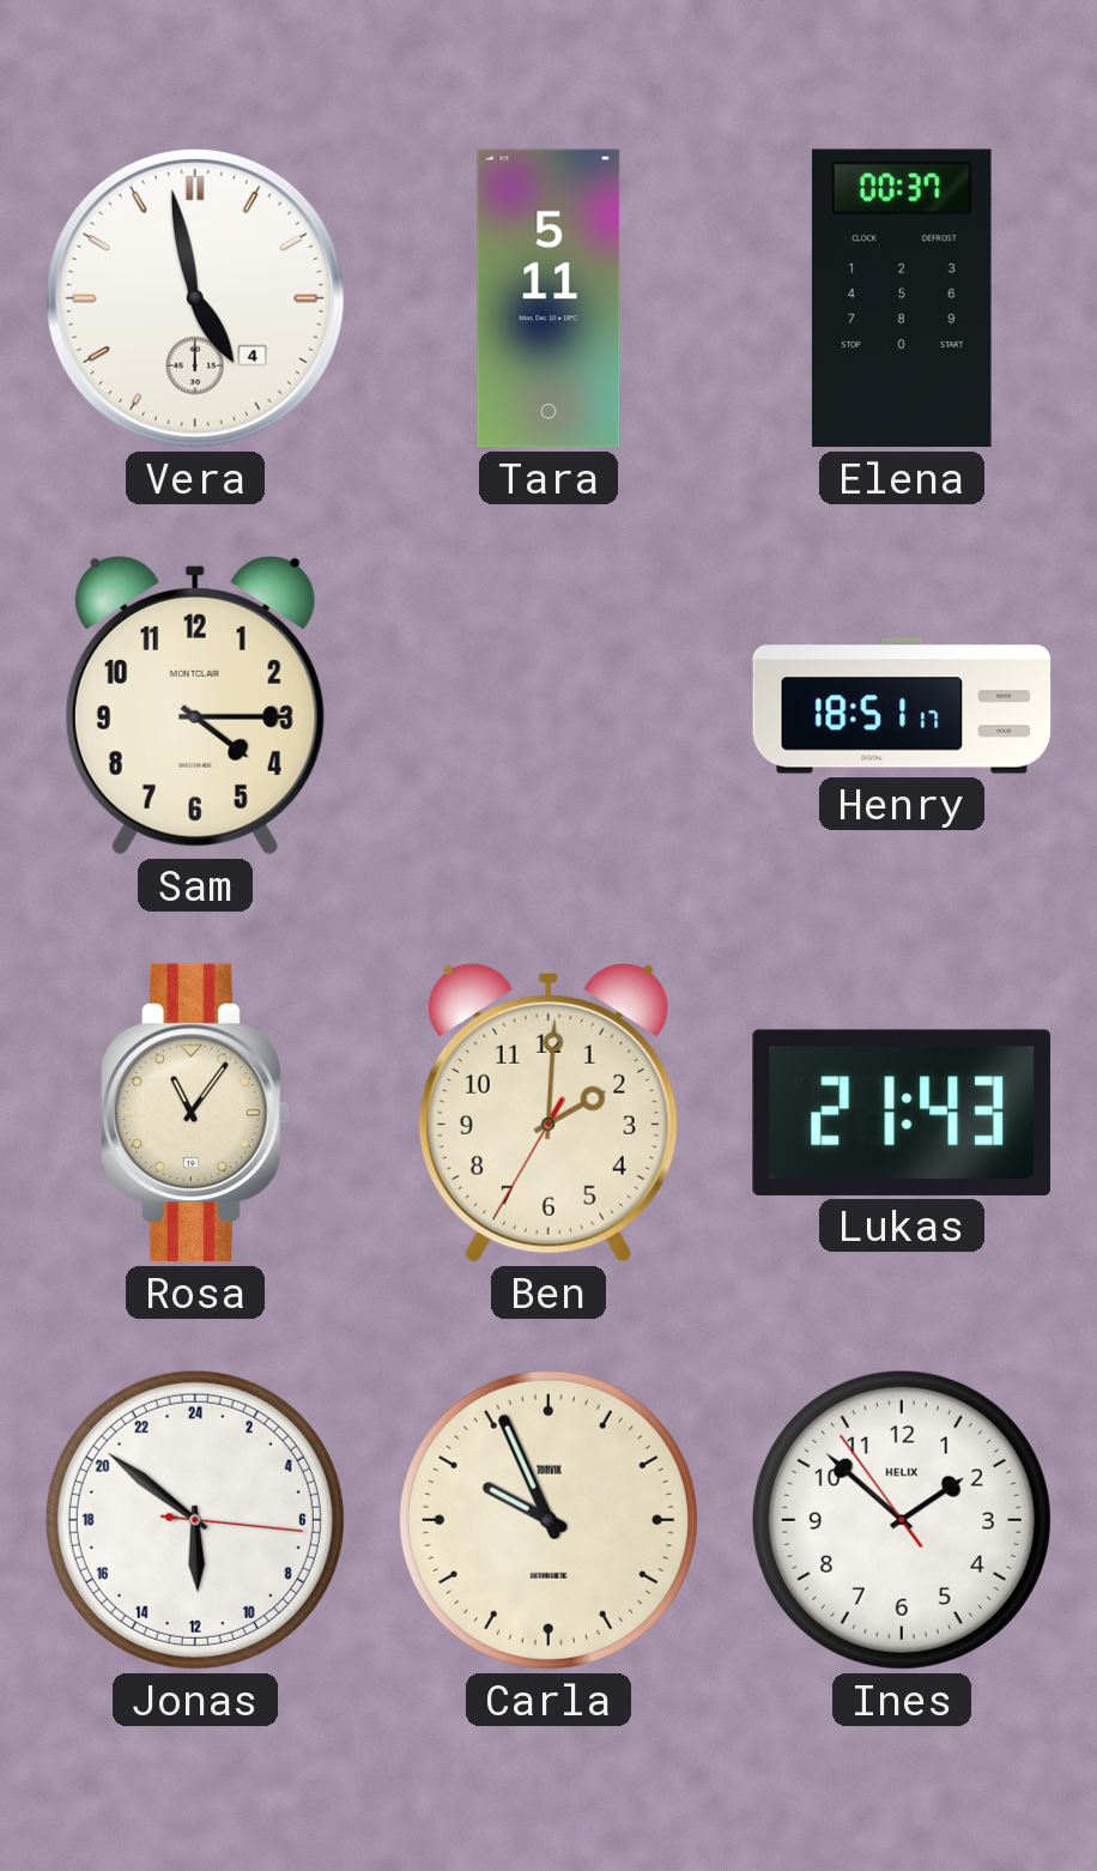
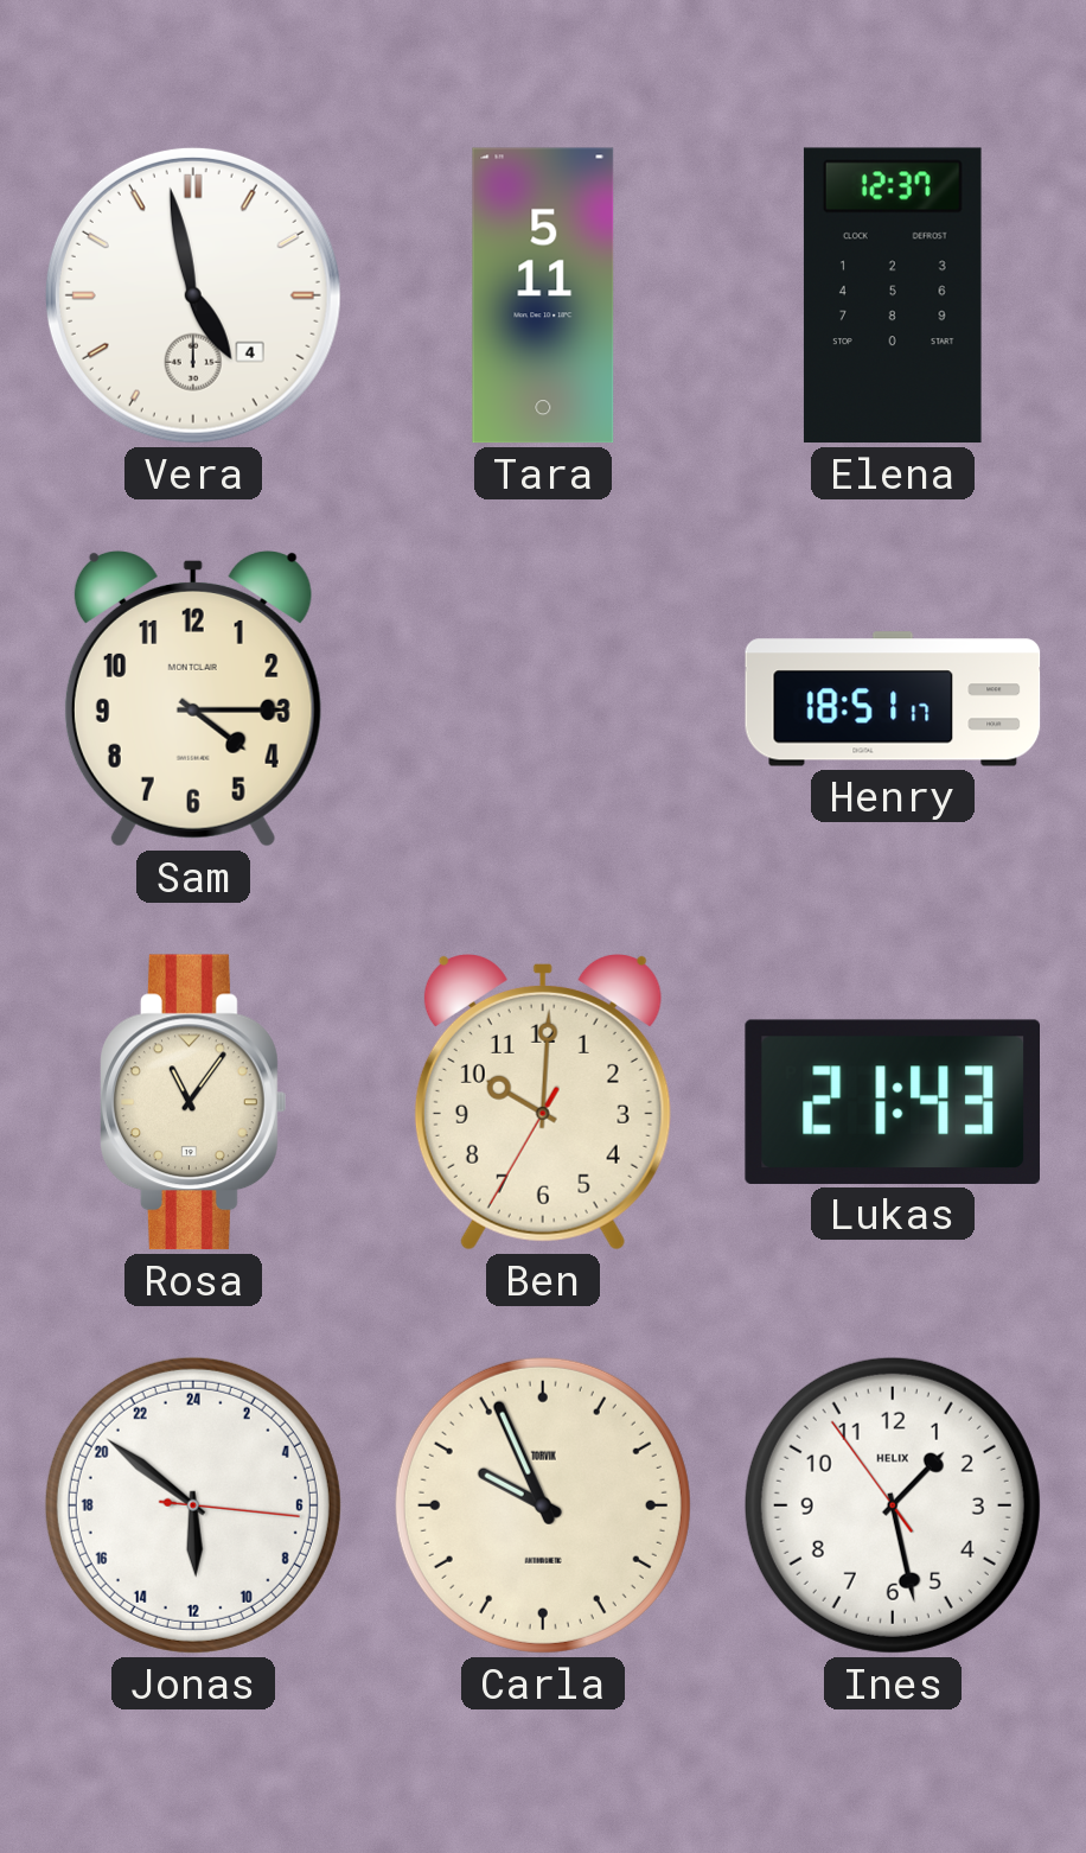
Elena: 00:37 -> 12:37 (893, 295)
Ben: 2:00 -> 10:00 (543, 1103)
Ines: 1:51 -> 1:27 (893, 1505)
